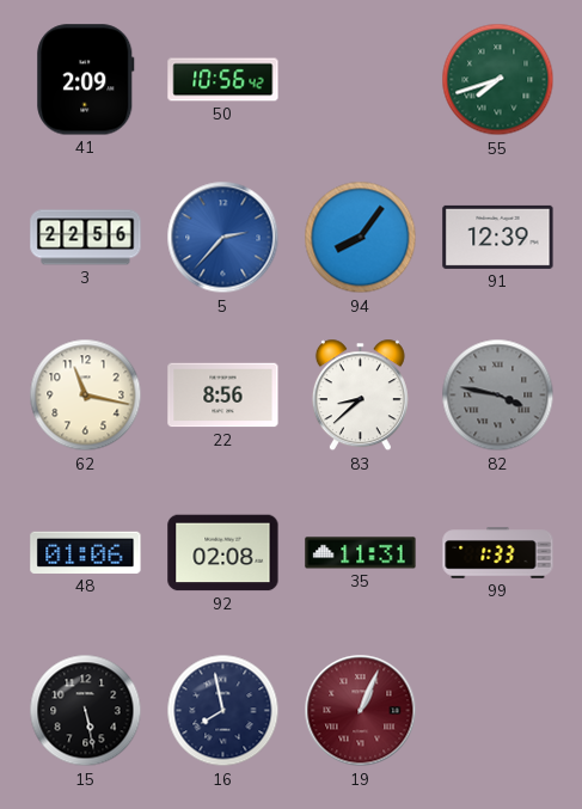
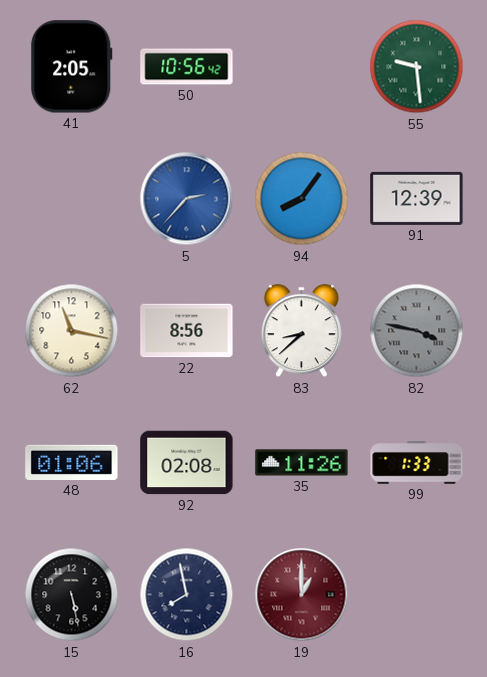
41: 2:09 -> 2:05 (72, 67)
55: 7:42 -> 9:29 (417, 67)
3: 22:56 -> none (86, 238)
35: 11:31 -> 11:26 (302, 463)
19: 1:04 -> 1:00 (302, 595)
